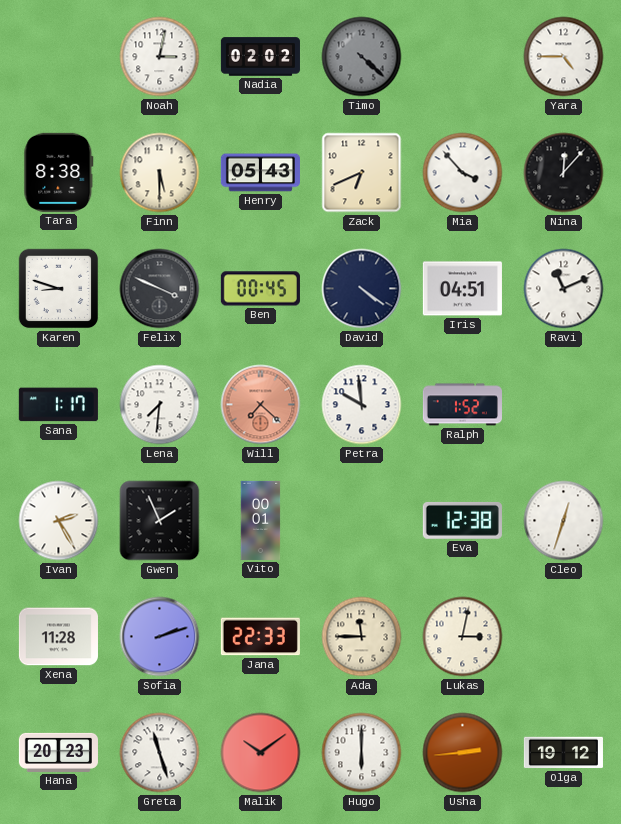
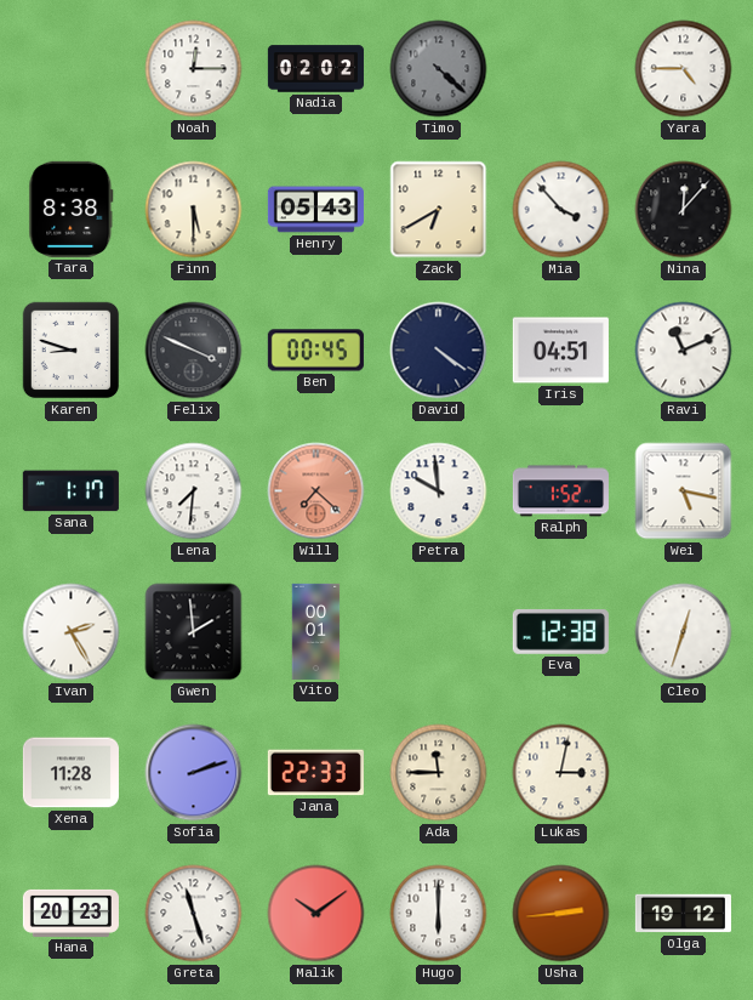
Noah: 3:02 -> 12:15 (194, 69)
Zack: 6:41 -> 6:40 (439, 210)
Wei: none -> 5:17 (684, 492)
Gwen: 1:56 -> 1:59 (194, 632)
